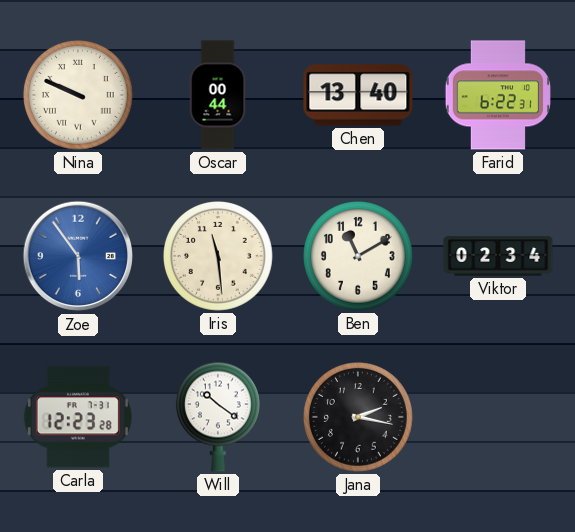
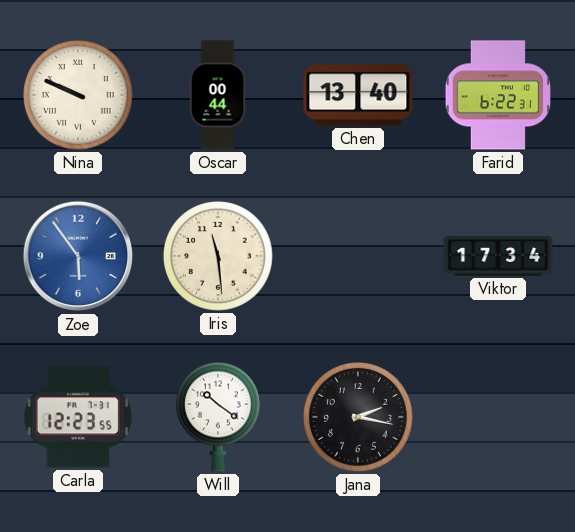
Ben: 11:10 -> none (358, 256)
Viktor: 02:34 -> 17:34 (498, 256)
Carla: 12:23:28 -> 12:23:55 (78, 417)
